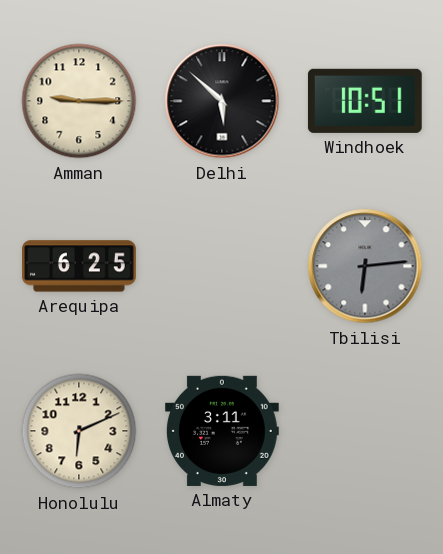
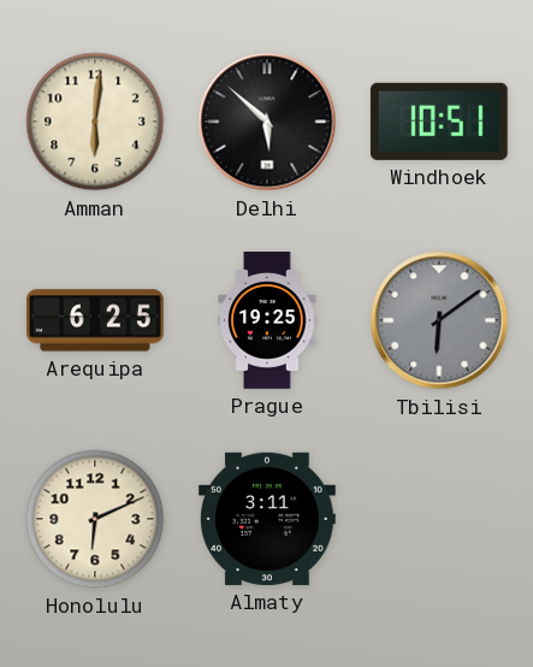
Amman: 9:15 -> 6:01 (95, 122)
Prague: none -> 19:25 (267, 321)
Tbilisi: 6:14 -> 6:09 (439, 320)
